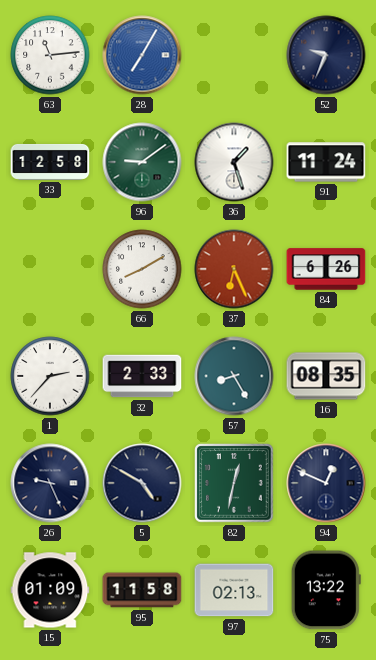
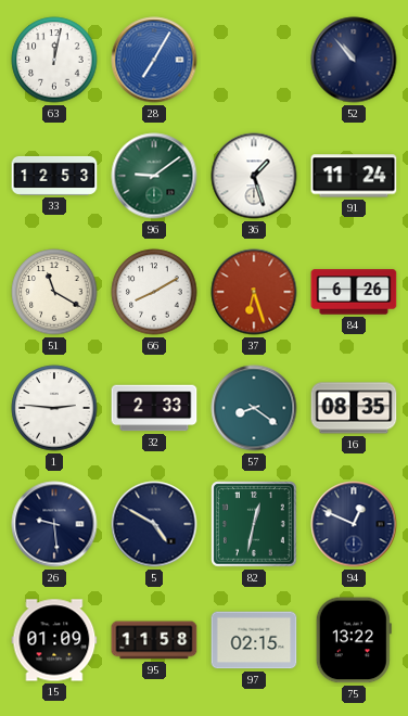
63: 11:14 -> 12:02 (54, 60)
52: 9:34 -> 10:53 (354, 60)
33: 12:58 -> 12:53 (54, 176)
51: none -> 11:20 (54, 292)
37: 6:26 -> 6:27 (254, 292)
1: 2:37 -> 2:46 (54, 408)
57: 8:25 -> 8:21 (254, 408)
26: 9:26 -> 9:29 (54, 524)
97: 02:13 -> 02:15 (254, 640)
